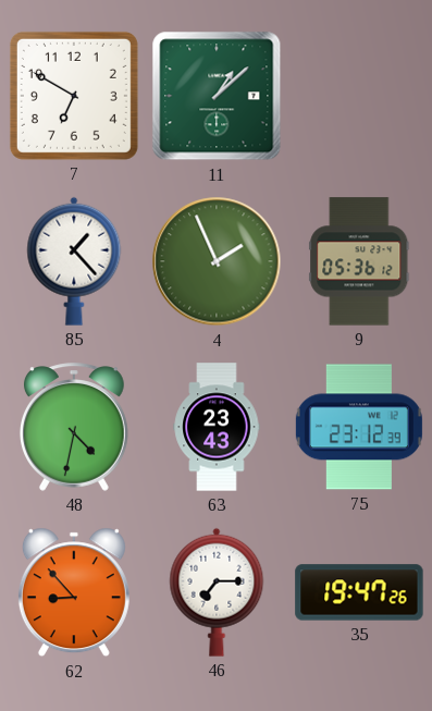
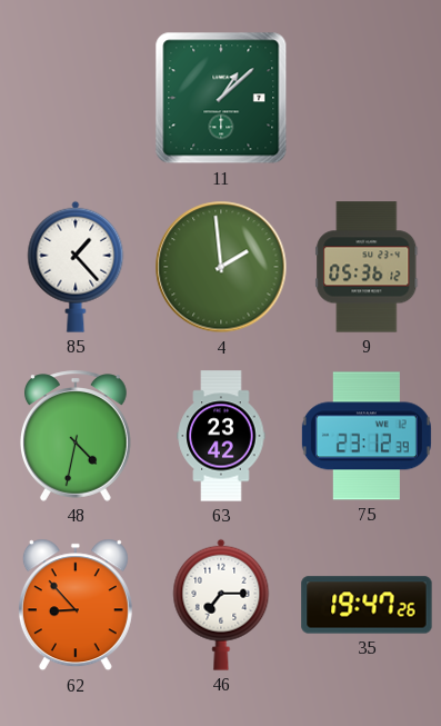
7: 6:50 -> none (74, 96)
4: 1:56 -> 1:59 (221, 267)
63: 23:43 -> 23:42 (221, 436)
